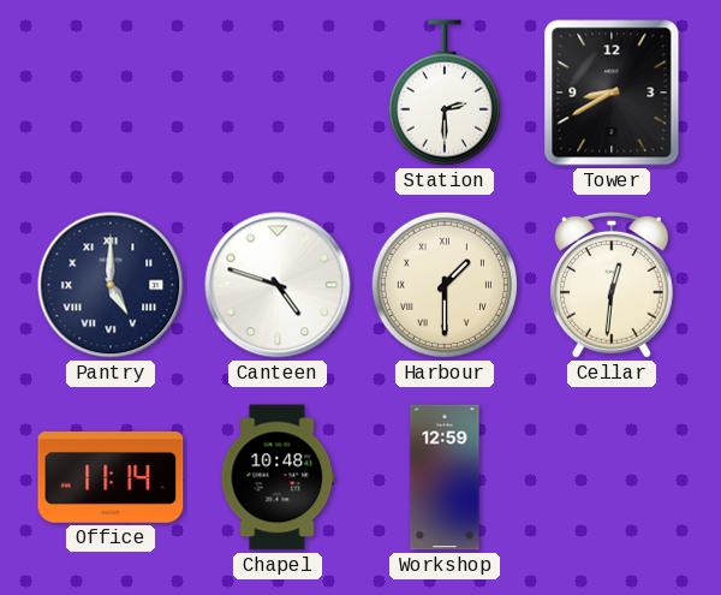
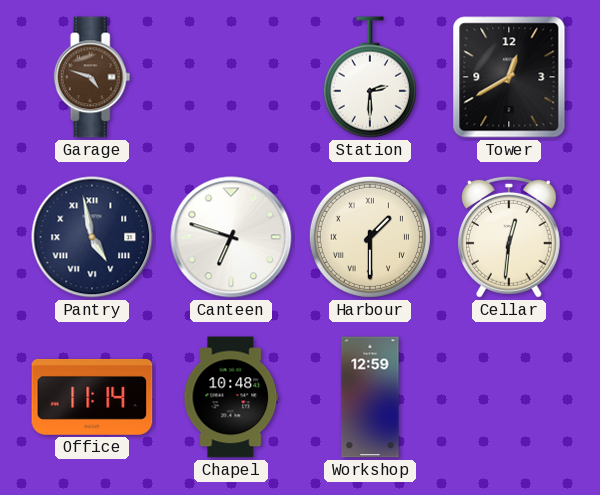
Garage: none -> 4:48 (92, 77)
Tower: 8:40 -> 12:40 (509, 77)
Pantry: 5:00 -> 4:58 (92, 237)
Canteen: 4:48 -> 6:48 (231, 237)
